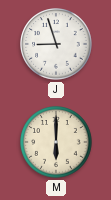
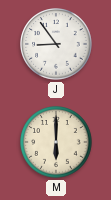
J: 8:57 -> 8:54 (56, 44)
